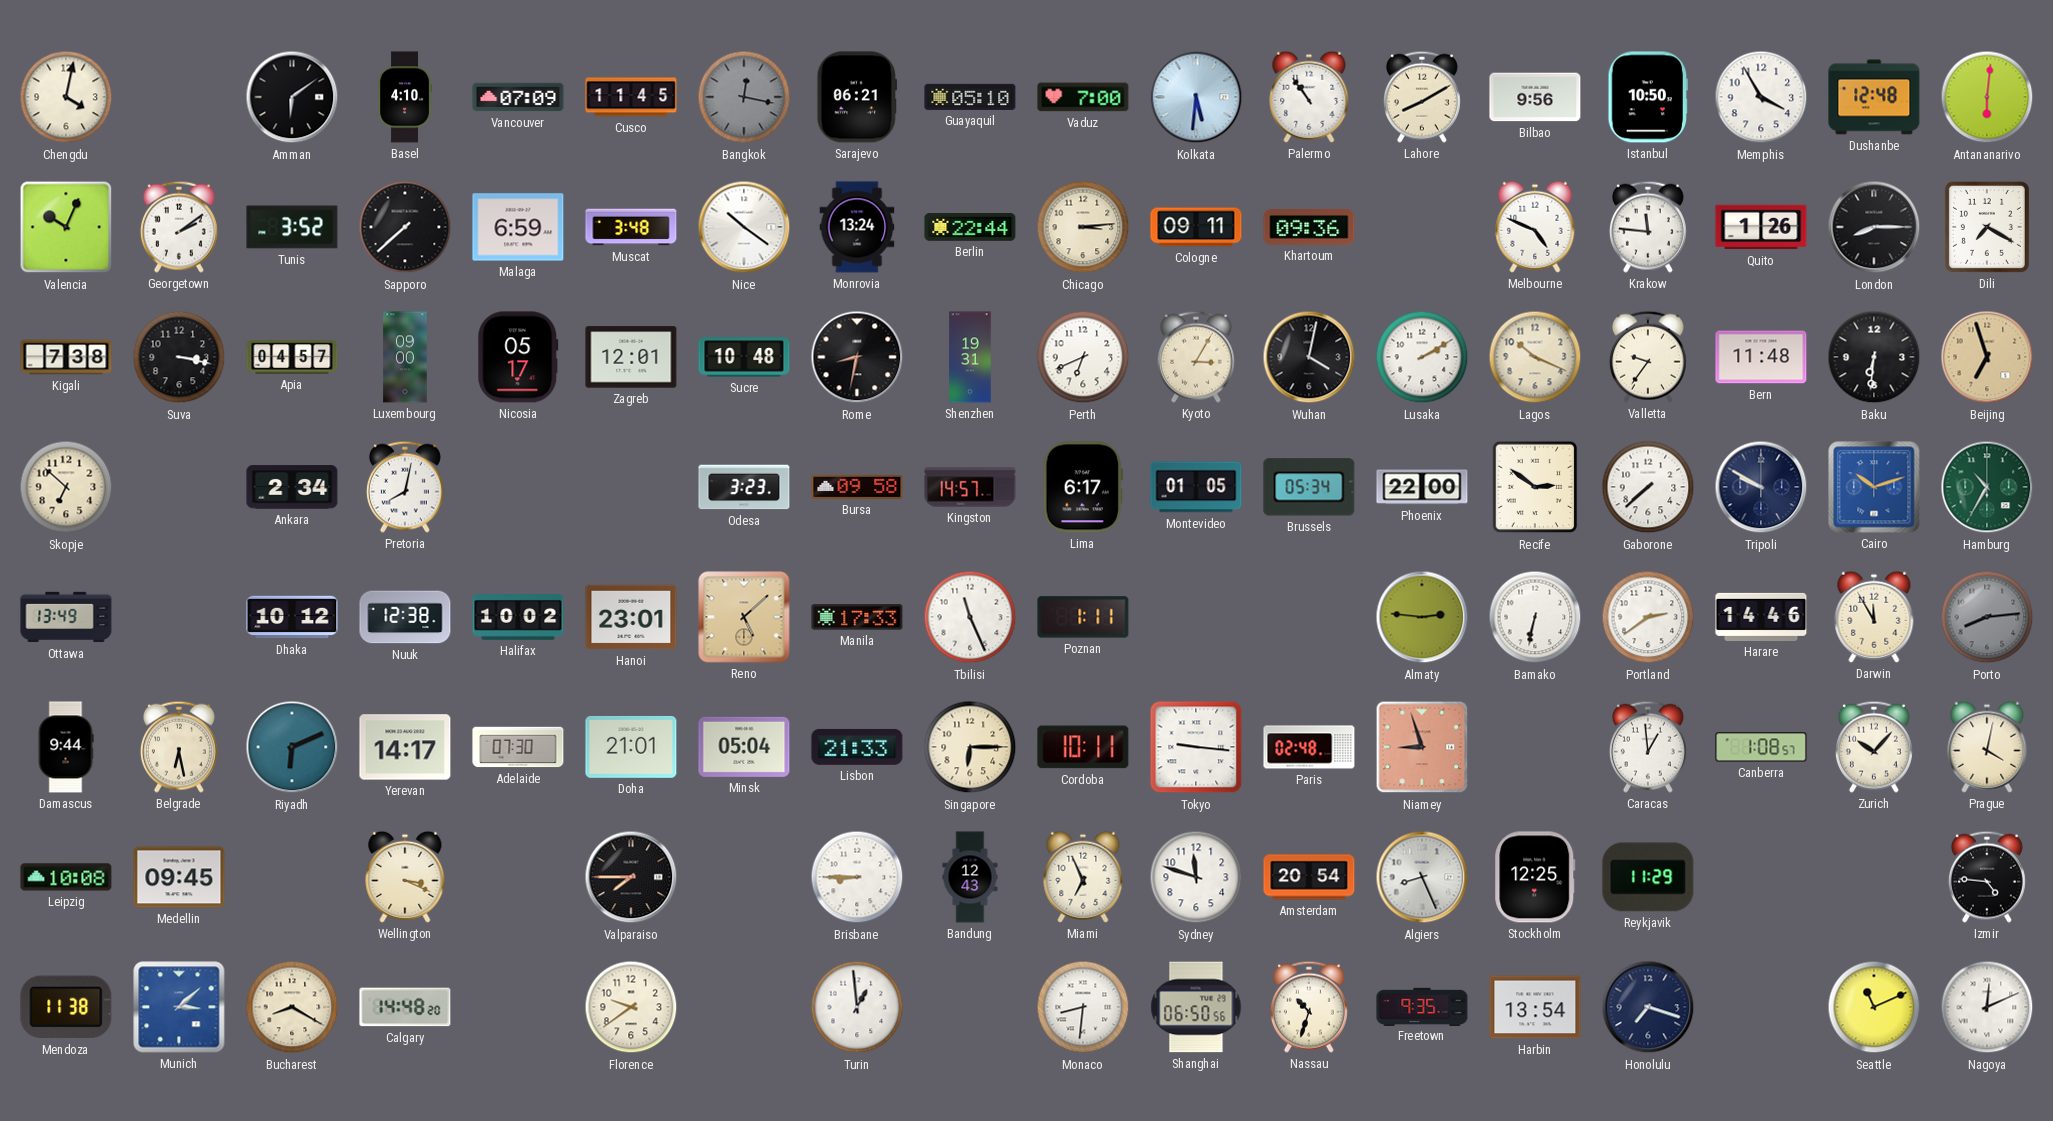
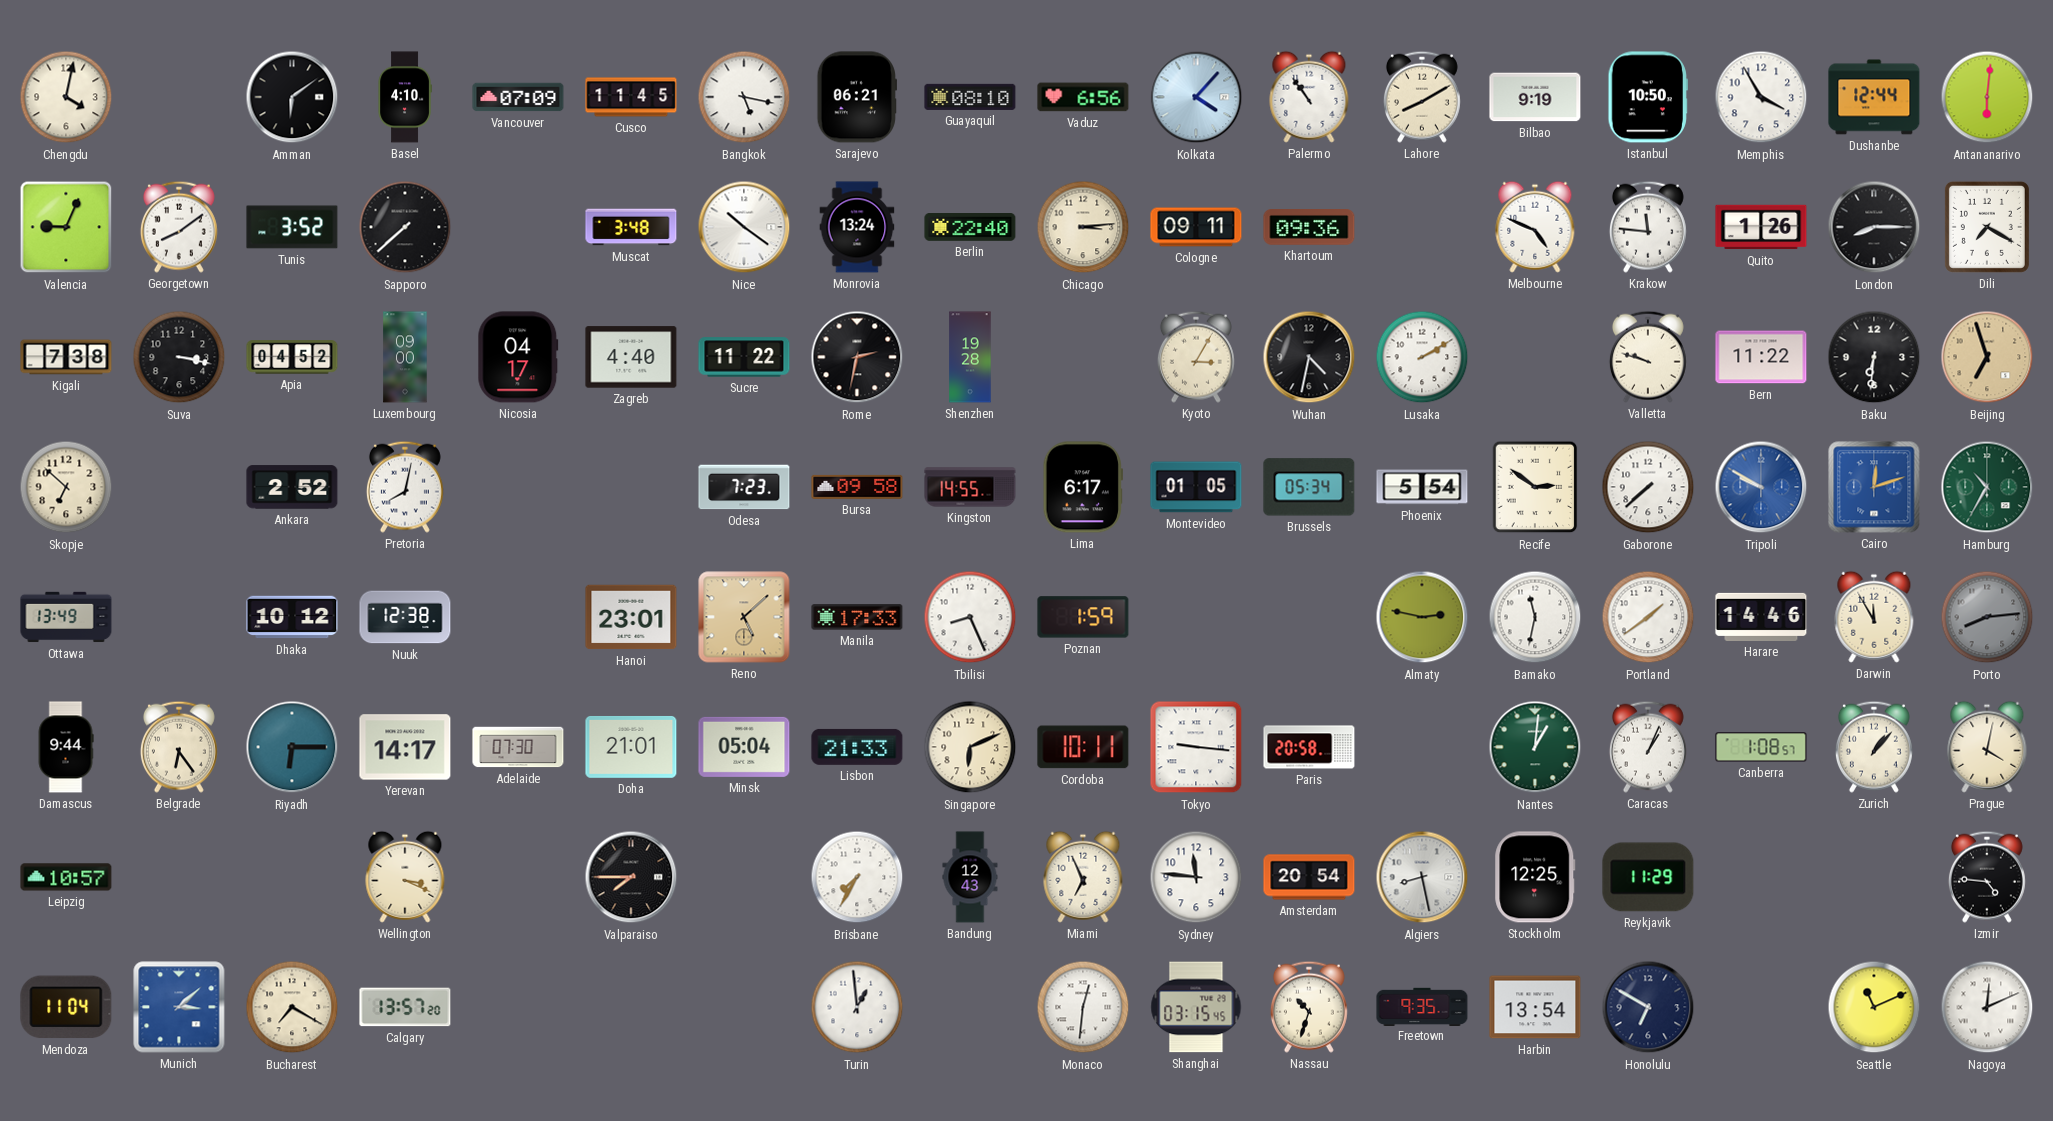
Bangkok: 12:17 -> 5:17 (744, 97)
Bangkok dial: grey -> white (744, 97)
Guayaquil: 05:10 -> 08:10 (970, 97)
Vaduz: 7:00 -> 6:56 (1083, 97)
Kolkata: 5:31 -> 4:07 (1196, 97)
Bilbao: 9:56 -> 9:19 (1535, 97)
Dushanbe: 12:48 -> 12:44 (1874, 97)
Valencia: 10:04 -> 9:04 (66, 227)
Georgetown: 2:09 -> 8:09 (179, 227)
Malaga: 6:59 -> none (518, 227)
Berlin: 22:44 -> 22:40 (970, 228)
Apia: 04:57 -> 04:52 (292, 357)
Nicosia: 05:17 -> 04:17 (518, 357)
Zagreb: 12:01 -> 4:40 (631, 357)
Sucre: 10:48 -> 11:22 (744, 357)
Rome: 8:32 -> 2:32 (857, 357)
Shenzhen: 19:31 -> 19:28 (970, 357)
Perth: 6:41 -> none (1083, 357)
Wuhan: 4:02 -> 4:32 (1309, 357)
Lagos: 10:19 -> none (1535, 357)
Valletta: 9:36 -> 9:48 (1648, 357)
Bern: 11:48 -> 11:22 (1761, 357)
Ankara: 2:34 -> 2:52 (292, 487)
Odesa: 3:23 -> 7:23 (744, 487)
Kingston: 14:57 -> 14:55 (970, 487)
Phoenix: 22:00 -> 5:54 (1422, 487)
Tripoli dial: navy -> blue (1761, 487)
Cairo: 10:12 -> 12:12 (1874, 487)
Halifax: 10:02 -> none (518, 618)
Tbilisi: 11:26 -> 8:26 (970, 617)
Poznan: 1:11 -> 1:59 (1083, 617)
Almaty: 2:46 -> 2:47 (1422, 617)
Bamako: 6:32 -> 11:32 (1535, 617)
Portland: 2:39 -> 1:39 (1648, 617)
Belgrade: 6:28 -> 6:24 (179, 747)
Riyadh: 6:11 -> 6:15 (292, 747)
Singapore: 6:15 -> 6:11 (970, 747)
Paris: 02:48 -> 20:58 (1309, 747)
Niamey: 8:57 -> none (1422, 747)
Nantes: none -> 1:01 (1535, 747)
Caracas: 12:59 -> 1:04 (1648, 747)
Zurich: 10:07 -> 1:07 (1874, 747)
Leipzig: 10:08 -> 10:57 (66, 877)
Medellin: 09:45 -> none (179, 877)
Brisbane: 8:45 -> 7:35 (857, 877)
Sydney: 11:48 -> 11:46 (1196, 877)
Algiers: 8:26 -> 8:28 (1422, 877)
Mendoza: 11:38 -> 11:04 (66, 1007)
Bucharest: 8:20 -> 7:20 (292, 1007)
Calgary: 14:48 -> 13:57 (405, 1007)
Florence: 9:39 -> none (631, 1007)
Monaco: 8:31 -> 12:31 (1083, 1007)
Shanghai: 06:50 -> 03:15 (1196, 1007)
Honolulu: 7:18 -> 6:50 (1648, 1007)
